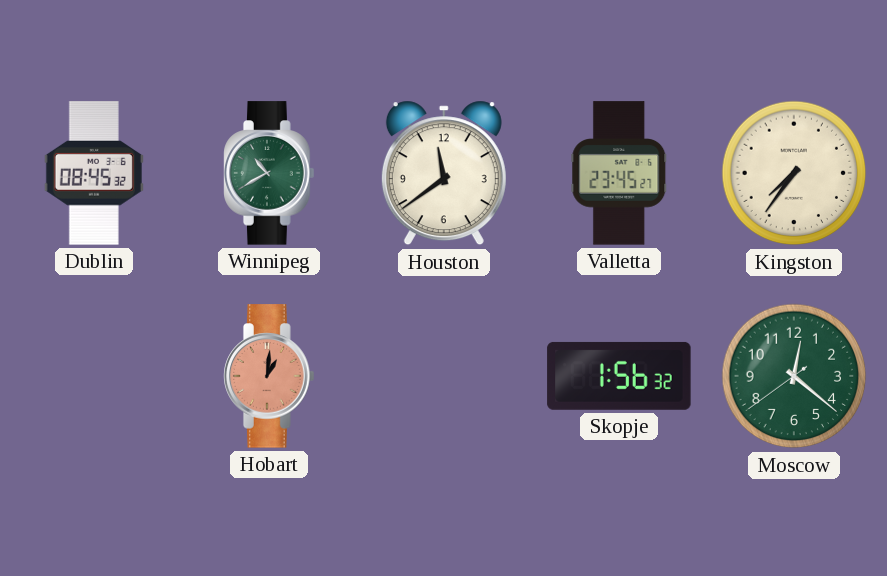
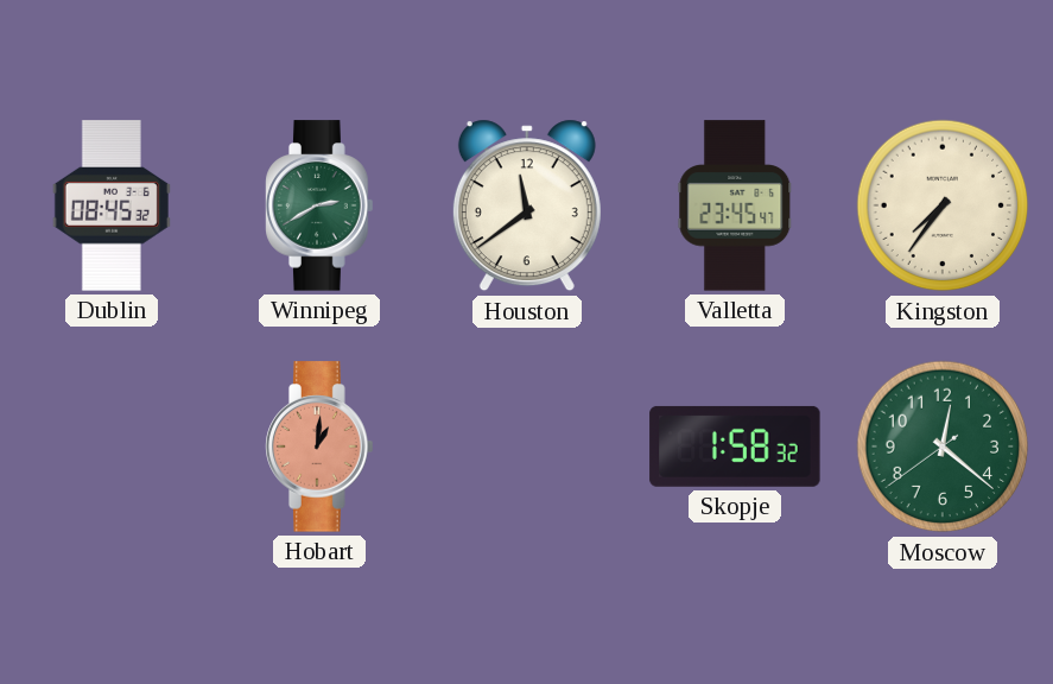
Winnipeg: 10:40 -> 2:40 (319, 205)
Valletta: 23:45:27 -> 23:45:47 (735, 205)
Skopje: 1:56 -> 1:58 (735, 446)
